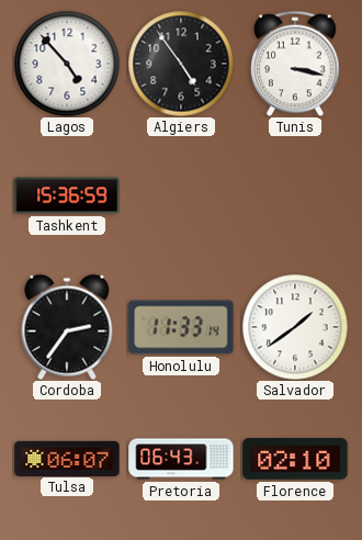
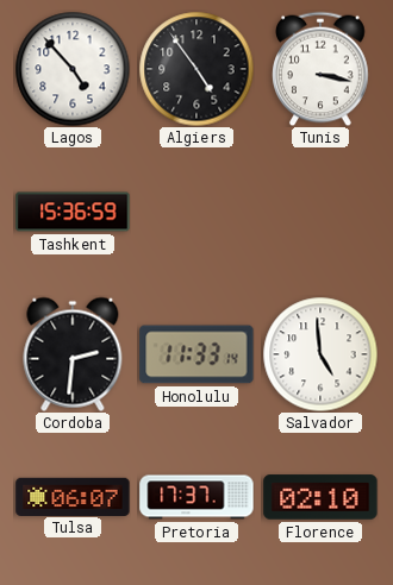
Cordoba: 2:36 -> 2:31 (73, 354)
Salvador: 1:39 -> 4:59 (320, 354)
Pretoria: 06:43 -> 17:37 (196, 497)
